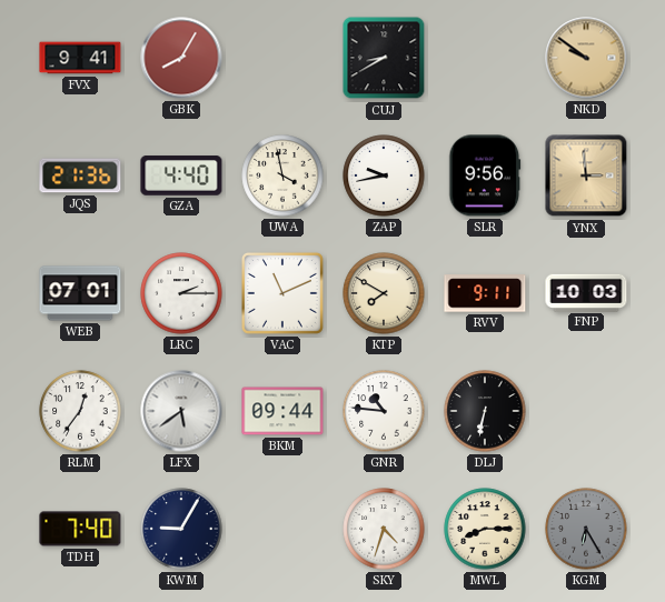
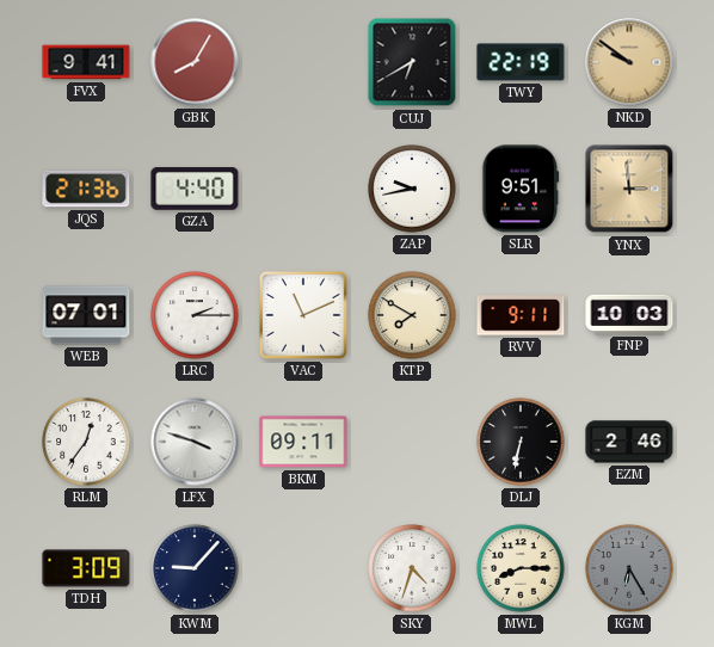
CUJ: 8:40 -> 6:40 (412, 62)
TWY: none -> 22:19 (521, 62)
UWA: 3:58 -> none (282, 175)
SLR: 9:56 -> 9:51 (521, 189)
LFX: 5:39 -> 3:48 (195, 442)
BKM: 09:44 -> 09:11 (303, 442)
GNR: 10:46 -> none (384, 411)
EZM: none -> 2:46 (629, 442)
TDH: 7:40 -> 3:09 (86, 568)
KWM: 9:05 -> 9:07 (195, 568)
